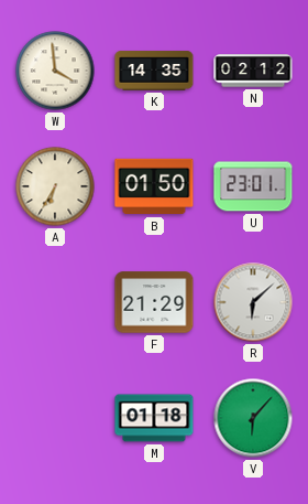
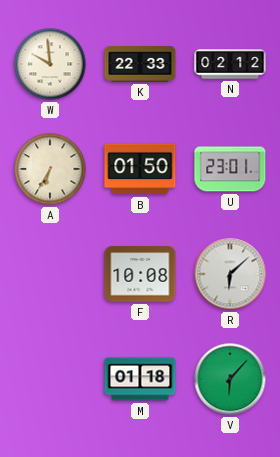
W: 3:59 -> 9:59 (50, 64)
K: 14:35 -> 22:33 (140, 64)
F: 21:29 -> 10:08 (140, 274)
